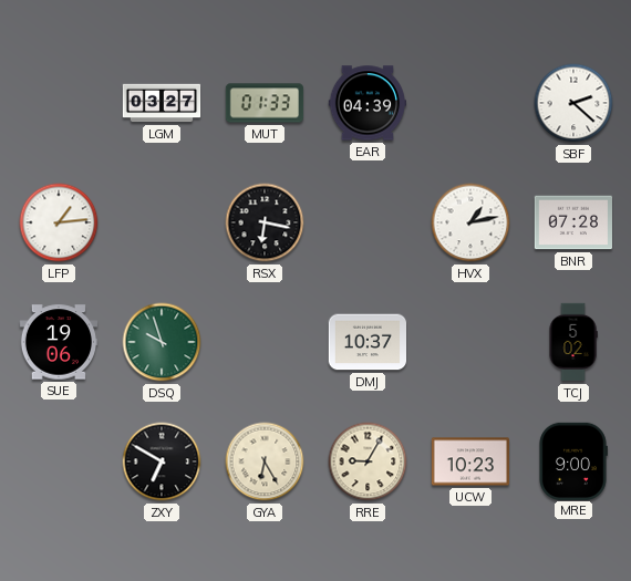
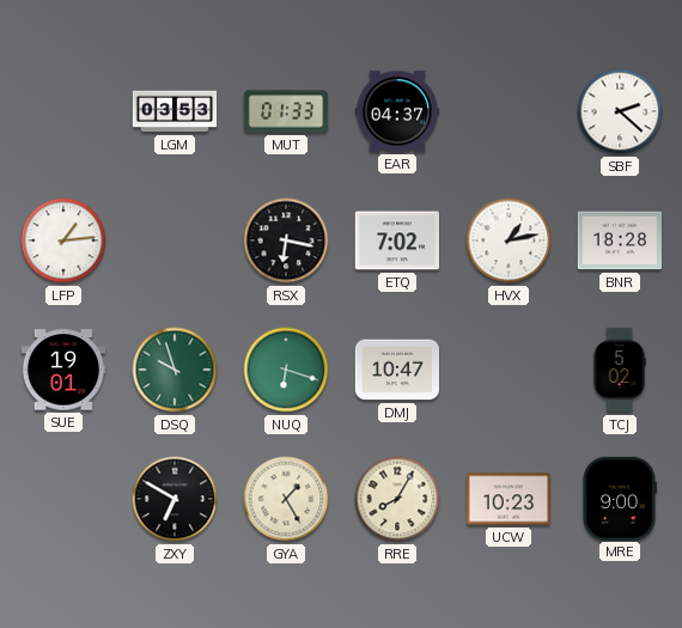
LGM: 03:27 -> 03:53 (175, 111)
EAR: 04:39 -> 04:37 (396, 111)
ETQ: none -> 7:02 (396, 240)
BNR: 07:28 -> 18:28 (619, 240)
SUE: 19:06 -> 19:01 (62, 370)
NUQ: none -> 6:18 (286, 370)
DMJ: 10:37 -> 10:47 (396, 370)
GYA: 6:25 -> 1:25 (286, 499)
RRE: 9:05 -> 8:05 (397, 499)
